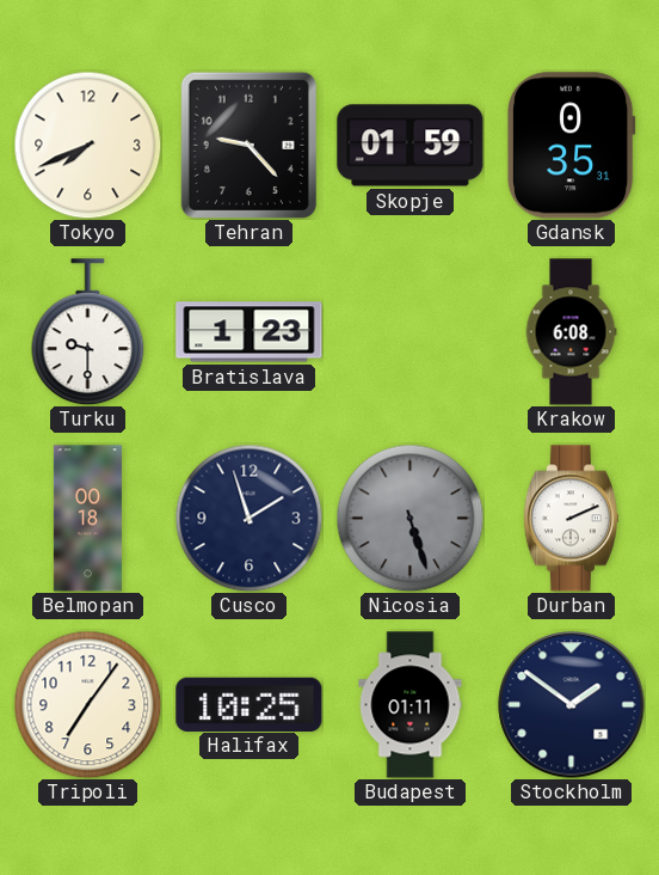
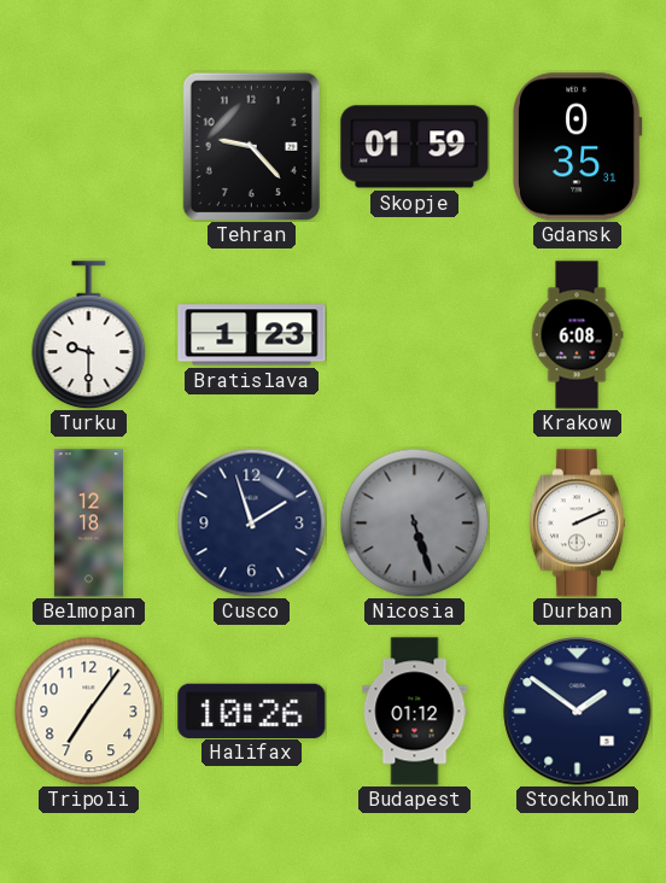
Tokyo: 7:41 -> none (87, 145)
Belmopan: 00:18 -> 12:18 (88, 524)
Halifax: 10:25 -> 10:26 (252, 711)
Budapest: 01:11 -> 01:12 (415, 712)
